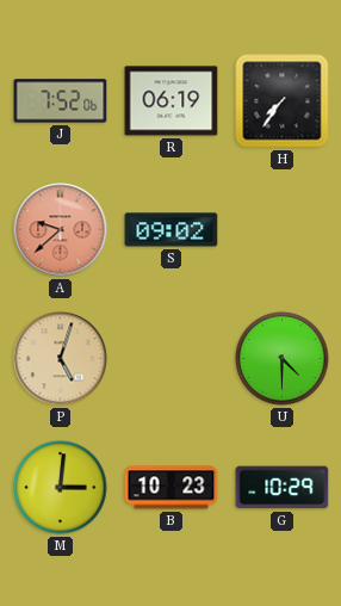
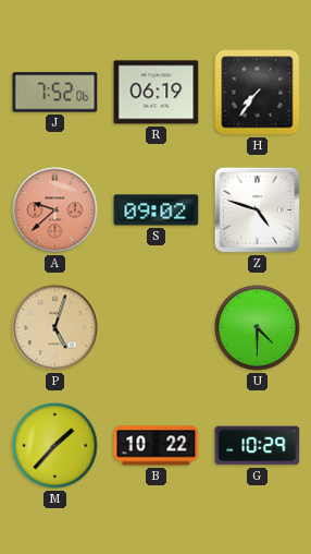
Z: none -> 4:48 (257, 209)
M: 3:01 -> 1:37 (55, 446)
B: 10:23 -> 10:22 (157, 446)
